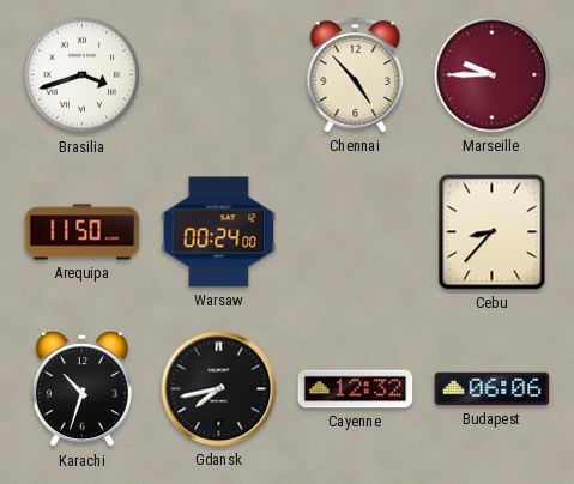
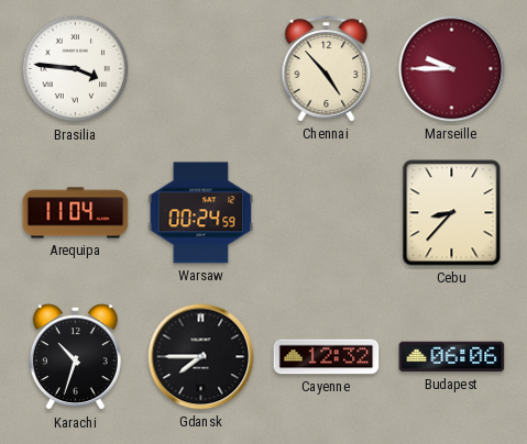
Brasilia: 3:42 -> 3:46 (76, 69)
Arequipa: 11:50 -> 11:04 (76, 213)
Warsaw: 00:24:00 -> 00:24:59 (201, 213)
Gdansk: 7:43 -> 7:45 (201, 357)
